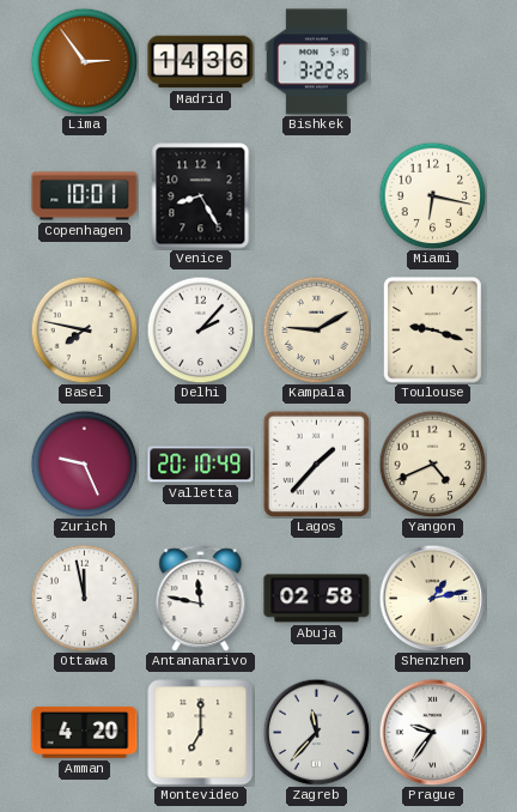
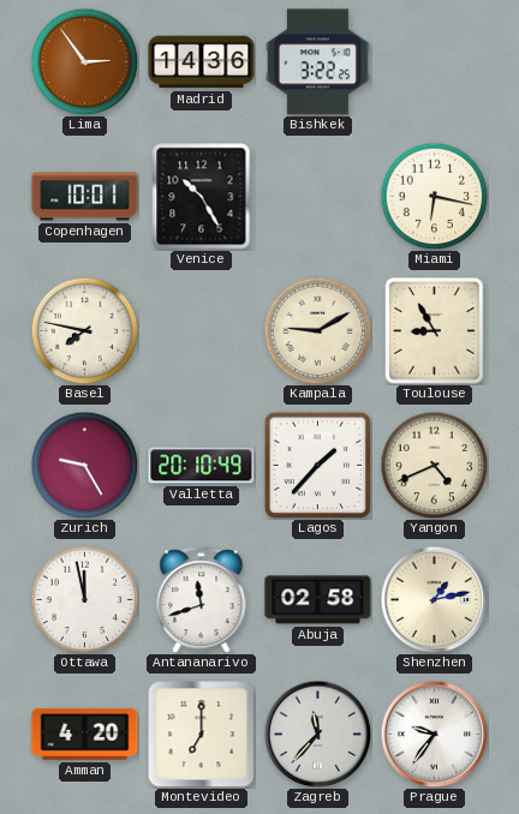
Venice: 8:25 -> 10:25 (202, 197)
Delhi: 2:07 -> none (200, 329)
Toulouse: 9:18 -> 8:55 (434, 330)
Zurich: 9:26 -> 9:25 (84, 465)
Antananarivo: 11:47 -> 11:42 (202, 600)
